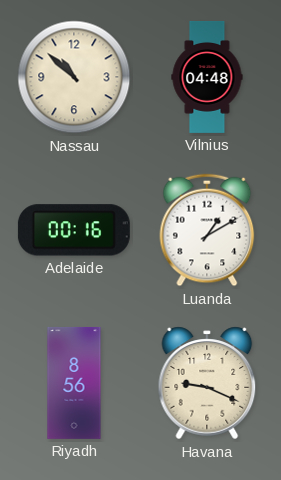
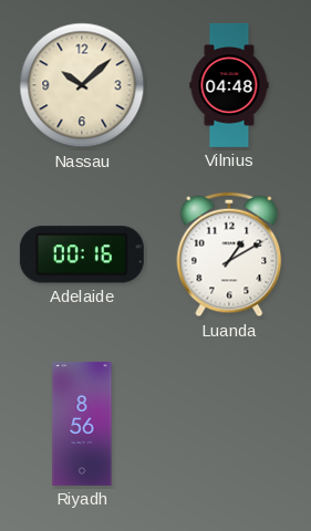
Nassau: 10:52 -> 10:08 (82, 85)
Havana: 9:19 -> none (207, 383)
